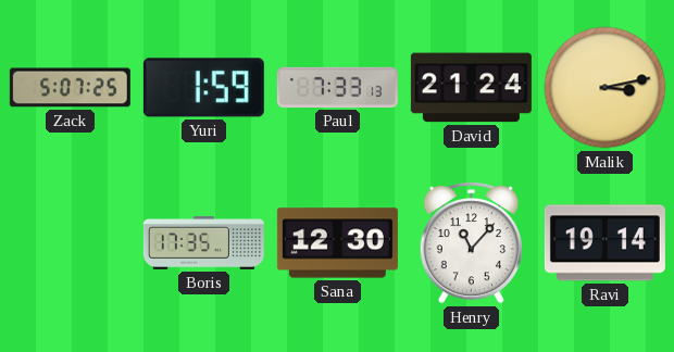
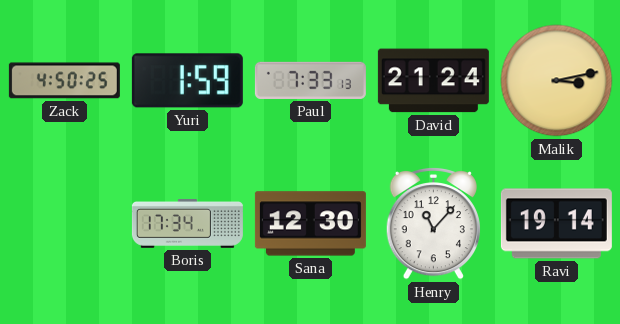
Zack: 5:07 -> 4:50 (64, 81)
Boris: 17:35 -> 17:34 (187, 223)
